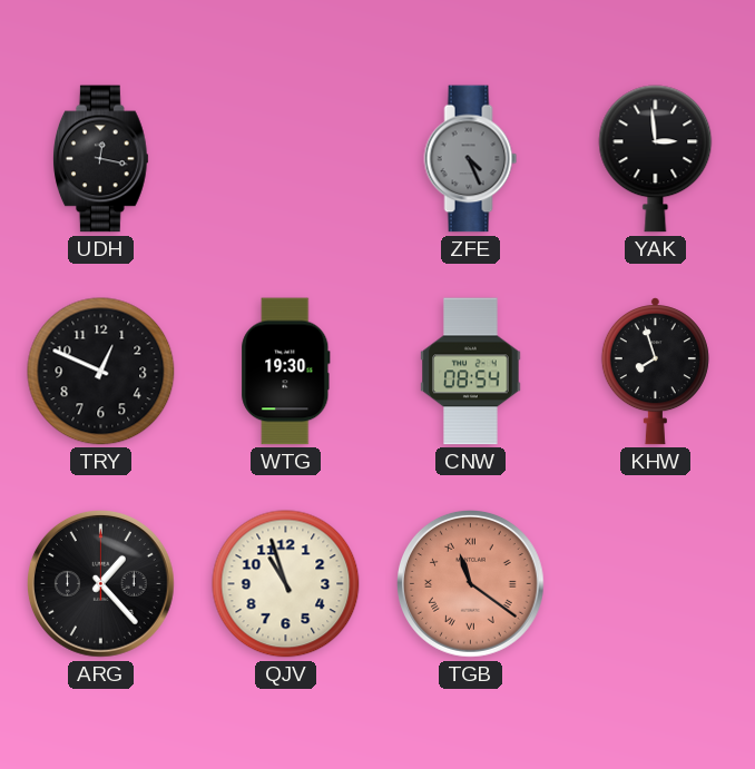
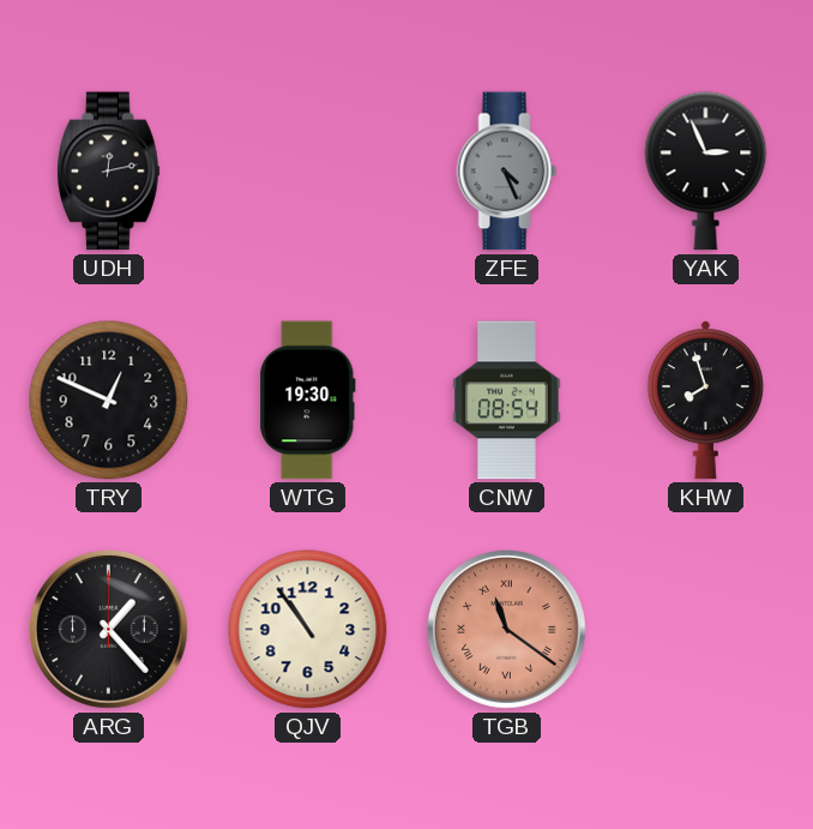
UDH: 12:17 -> 12:13 (109, 172)
YAK: 2:59 -> 2:56 (706, 172)
QJV: 10:57 -> 10:54 (308, 630)
